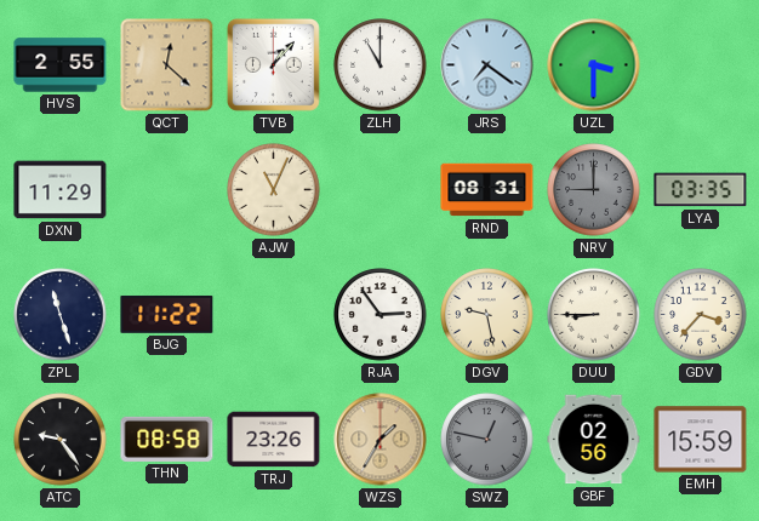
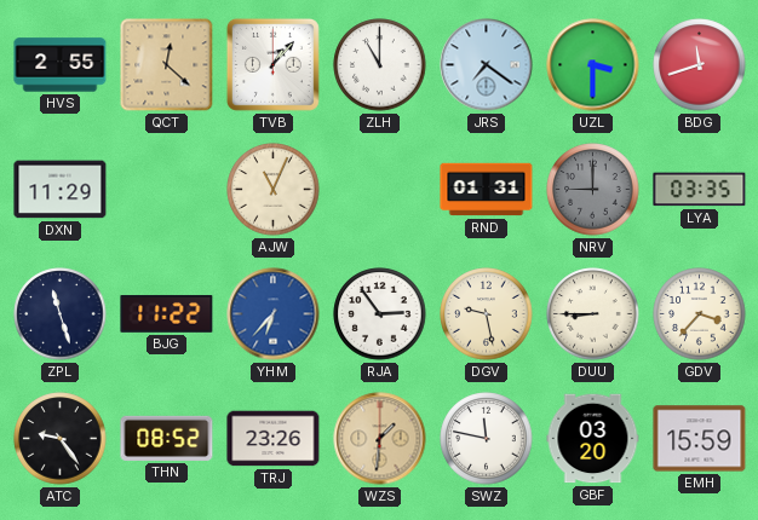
BDG: none -> 11:42 (700, 65)
RND: 08:31 -> 01:31 (487, 190)
YHM: none -> 6:37 (274, 314)
THN: 08:58 -> 08:52 (167, 438)
WZS: 1:35 -> 1:31 (380, 439)
SWZ: 12:47 -> 11:47 (487, 439)
SWZ dial: grey -> white (487, 439)
GBF: 02:56 -> 03:20 (593, 439)
